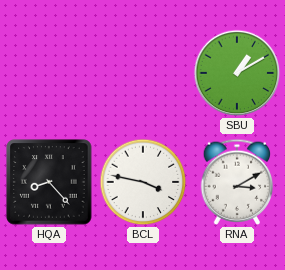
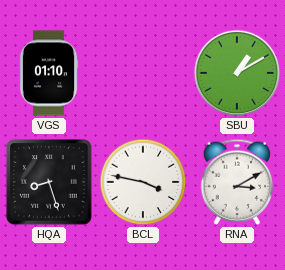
VGS: none -> 01:10 (49, 73)
HQA: 8:23 -> 8:27 (49, 182)
